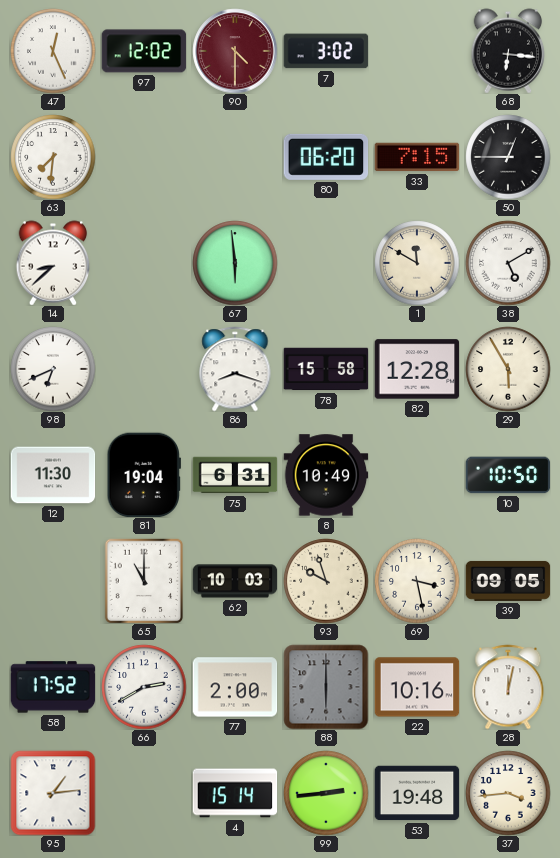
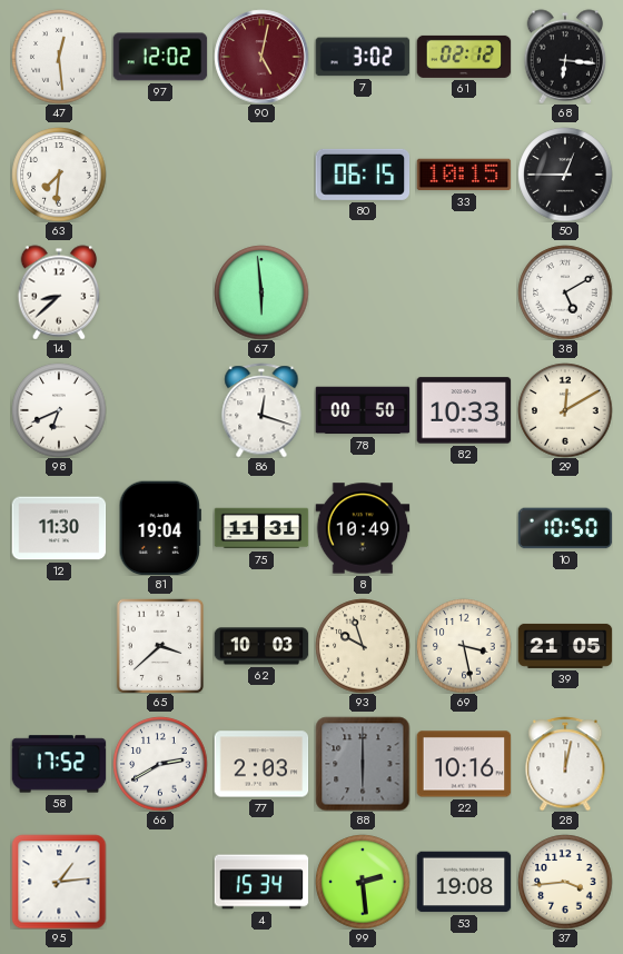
47: 12:26 -> 12:29 (59, 57)
90: 4:30 -> 5:02 (261, 57)
61: none -> 02:12 (464, 57)
80: 06:20 -> 06:15 (363, 175)
33: 7:15 -> 10:15 (464, 175)
1: 11:50 -> none (417, 263)
86: 8:18 -> 12:18 (261, 410)
78: 15:58 -> 00:50 (363, 410)
82: 12:28 -> 10:33 (464, 410)
29: 5:55 -> 12:10 (565, 410)
75: 6:31 -> 11:31 (261, 528)
65: 11:00 -> 3:38 (160, 646)
39: 09:05 -> 21:05 (565, 646)
77: 2:00 -> 2:03 (261, 764)
4: 15:14 -> 15:34 (261, 882)
99: 2:44 -> 2:29 (363, 882)
53: 19:48 -> 19:08 (464, 882)
